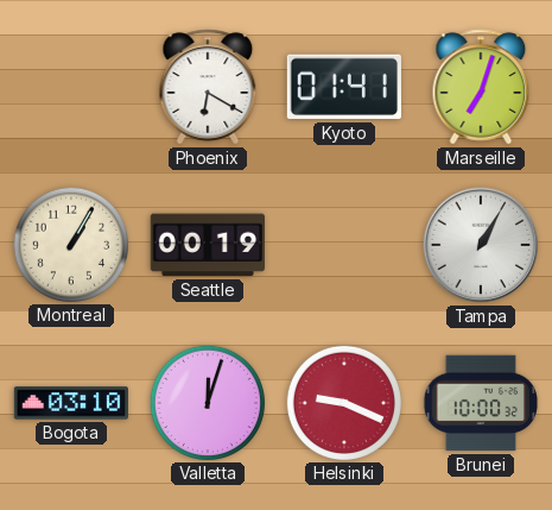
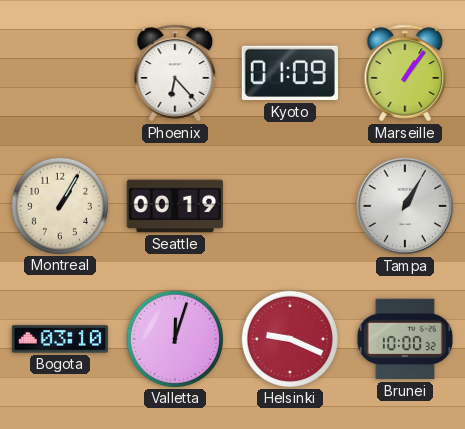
Phoenix: 6:20 -> 6:23 (175, 73)
Kyoto: 01:41 -> 01:09 (290, 73)
Marseille: 7:03 -> 1:06 (405, 73)
